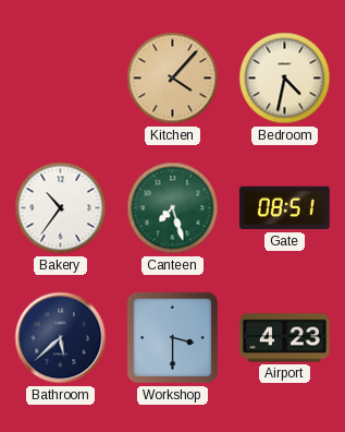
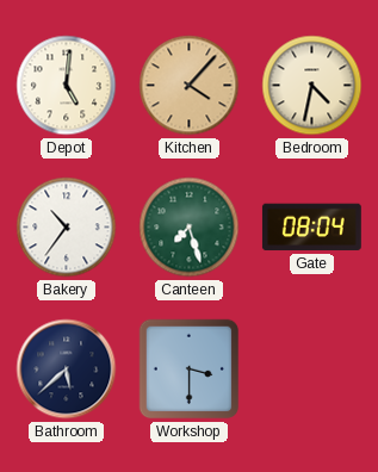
Depot: none -> 5:01 (67, 86)
Gate: 08:51 -> 08:04 (311, 228)
Airport: 4:23 -> none (284, 338)
